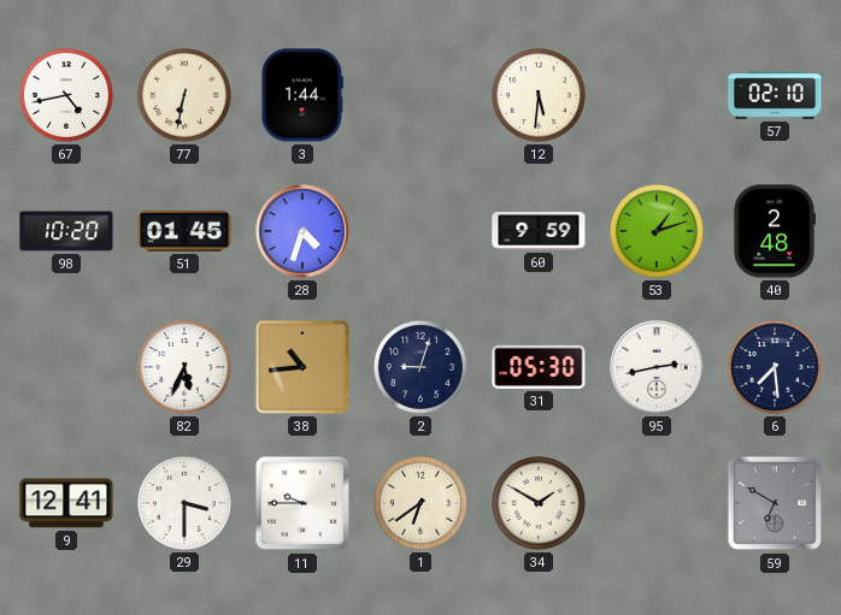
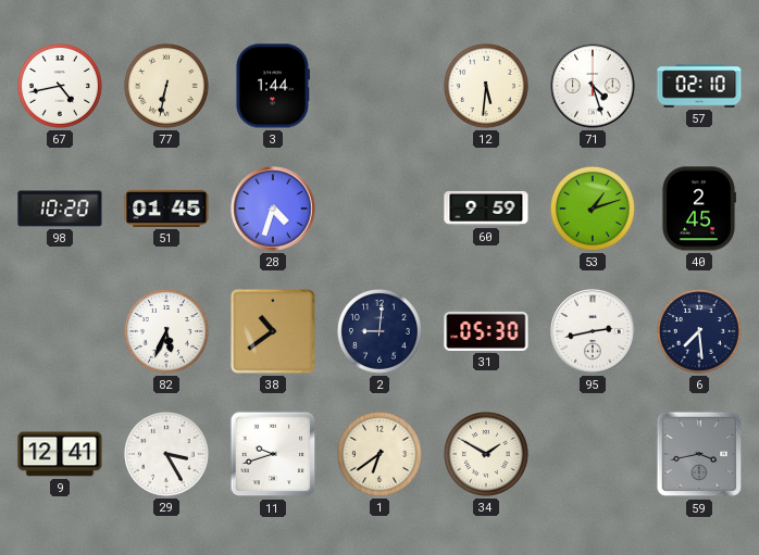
71: none -> 4:27 (593, 86)
40: 2:48 -> 2:45 (698, 209)
38: 10:44 -> 10:39 (273, 331)
2: 9:03 -> 9:01 (379, 331)
29: 3:30 -> 3:25 (166, 454)
11: 9:45 -> 9:42 (273, 454)
59: 6:50 -> 3:43 (699, 454)
